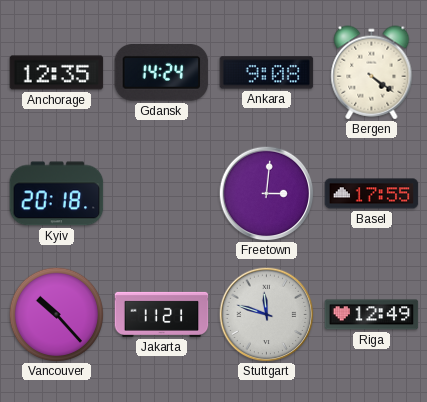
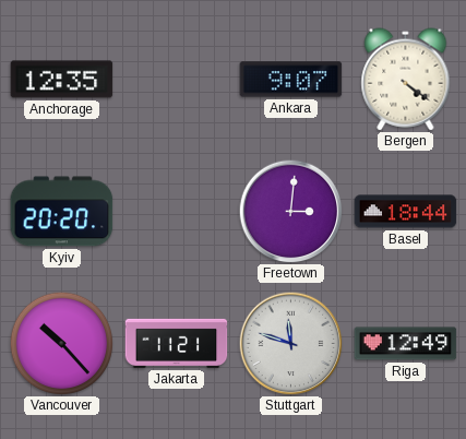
Gdansk: 14:24 -> none (162, 73)
Ankara: 9:08 -> 9:07 (291, 80)
Kyiv: 20:18 -> 20:20 (62, 212)
Basel: 17:55 -> 18:44 (406, 212)
